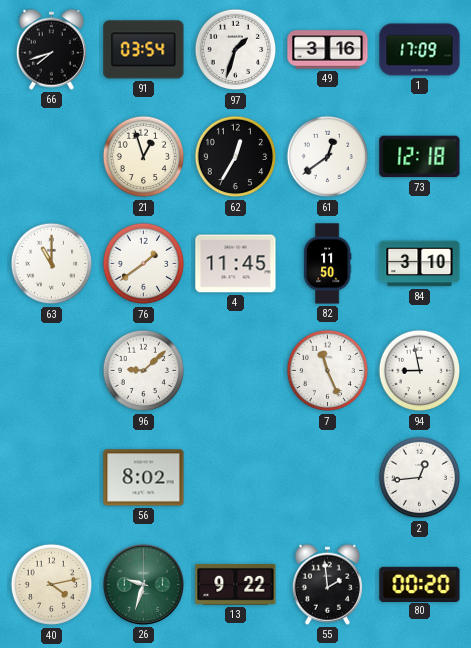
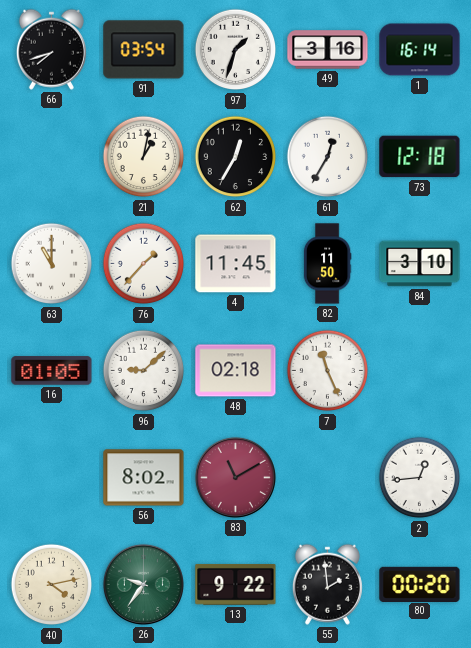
1: 17:09 -> 16:14 (420, 50)
21: 12:57 -> 1:02 (144, 157)
61: 12:39 -> 12:35 (328, 157)
76: 1:39 -> 1:37 (144, 264)
16: none -> 01:05 (52, 371)
48: none -> 02:18 (236, 371)
94: 8:58 -> none (420, 371)
83: none -> 11:10 (235, 477)
26: 9:33 -> 9:36 (143, 584)
